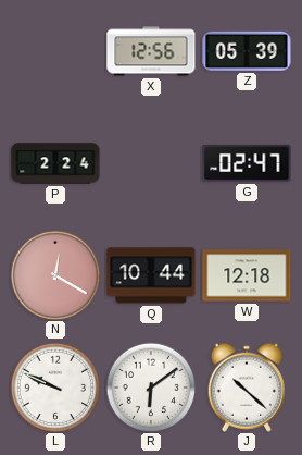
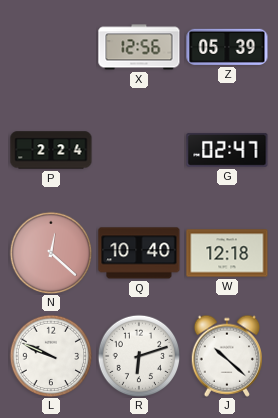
N: 12:20 -> 12:22 (51, 253)
Q: 10:44 -> 10:40 (139, 253)
R: 6:09 -> 6:12 (139, 356)
